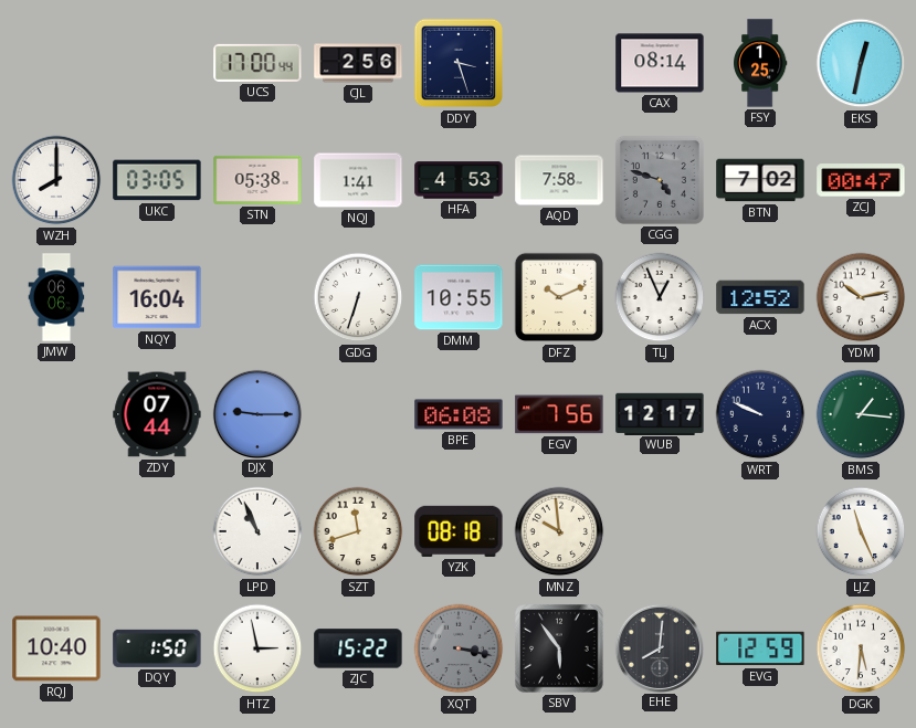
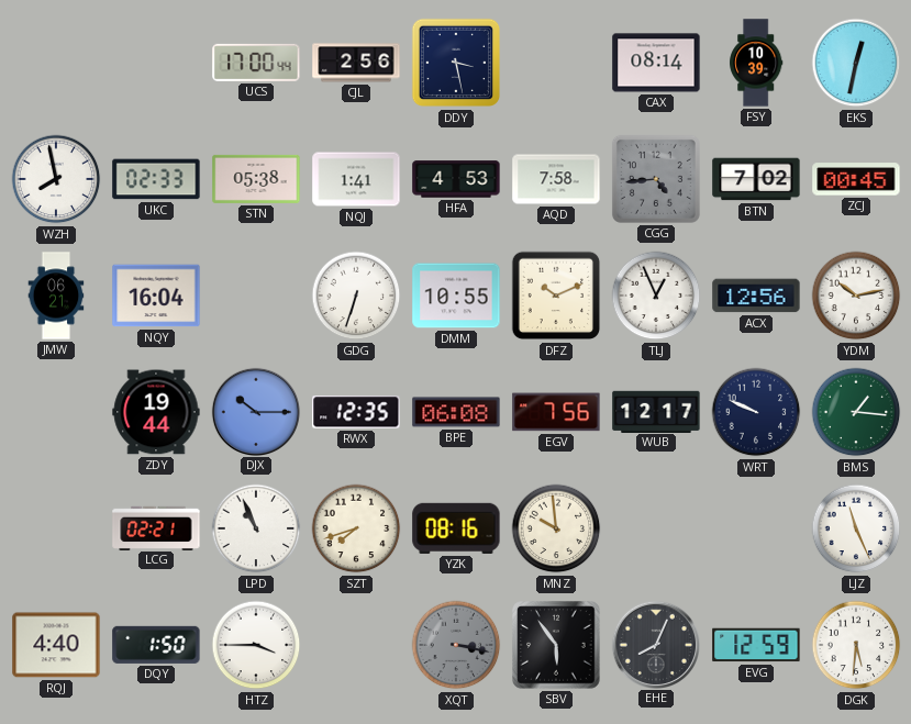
DDY: 3:27 -> 3:28 (456, 63)
FSY: 1:25 -> 10:39 (757, 63)
WZH: 8:00 -> 7:58 (56, 179)
UKC: 03:05 -> 02:33 (156, 179)
CGG: 4:48 -> 4:44 (656, 179)
ZCJ: 00:47 -> 00:45 (856, 179)
JMW: 06:06 -> 06:21 (56, 296)
ACX: 12:52 -> 12:56 (756, 296)
ZDY: 07:44 -> 19:44 (156, 412)
DJX: 9:15 -> 10:15 (255, 411)
RWX: none -> 12:35 (356, 412)
LCG: none -> 02:21 (156, 527)
SZT: 11:42 -> 7:42 (356, 528)
YZK: 08:18 -> 08:16 (456, 528)
RQJ: 10:40 -> 4:40 (56, 645)
HTZ: 2:58 -> 3:45 (256, 645)
ZJC: 15:22 -> none (358, 648)
EHE: 8:01 -> 8:04 (655, 644)
